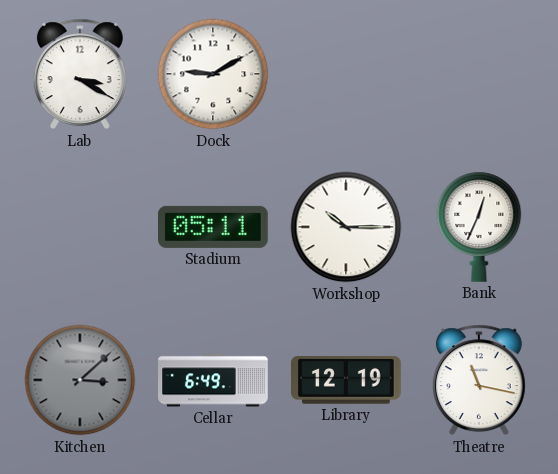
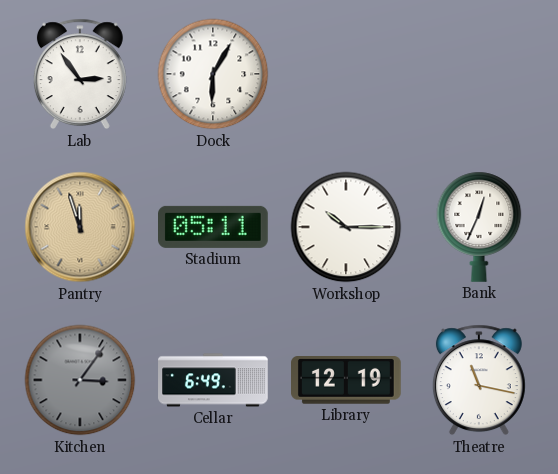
Lab: 3:20 -> 2:54 (80, 74)
Dock: 9:10 -> 6:05 (213, 74)
Pantry: none -> 11:57 (80, 227)
Kitchen: 3:08 -> 3:06 (80, 380)
